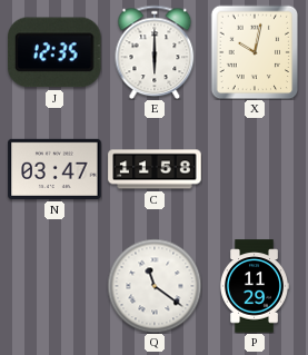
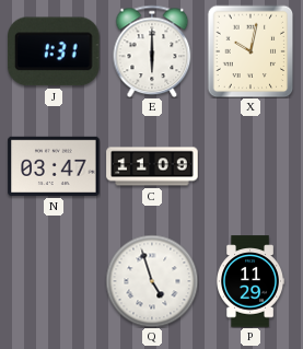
J: 12:35 -> 1:31 (55, 51)
C: 11:58 -> 11:09 (152, 166)
Q: 11:21 -> 4:57 (152, 281)
